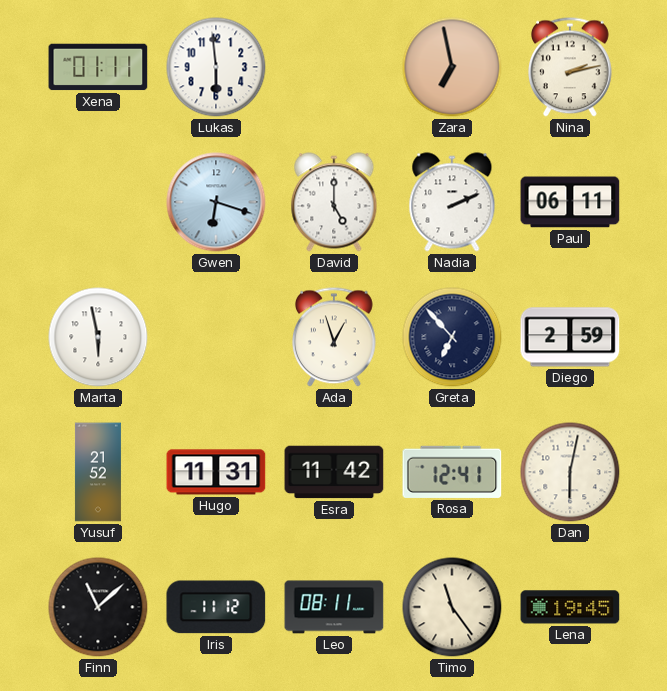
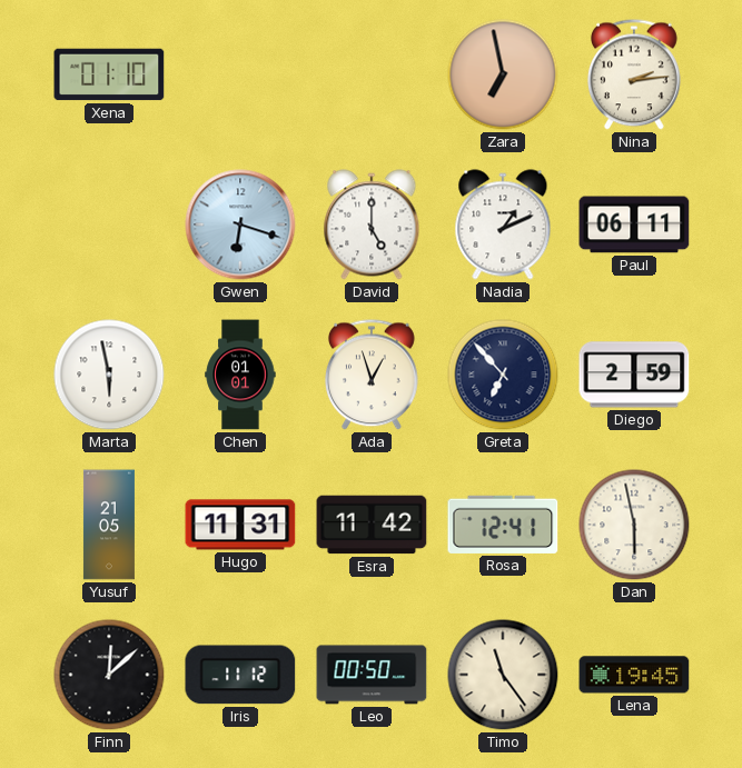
Xena: 01:11 -> 01:10 (109, 74)
Lukas: 5:59 -> none (216, 67)
Nina: 2:13 -> 2:14 (635, 74)
Nadia: 2:11 -> 1:11 (503, 225)
Chen: none -> 01:01 (240, 375)
Yusuf: 21:52 -> 21:05 (109, 525)
Dan: 6:02 -> 5:58 (634, 525)
Finn: 11:08 -> 12:08 (109, 675)
Leo: 08:11 -> 00:50 (372, 675)
